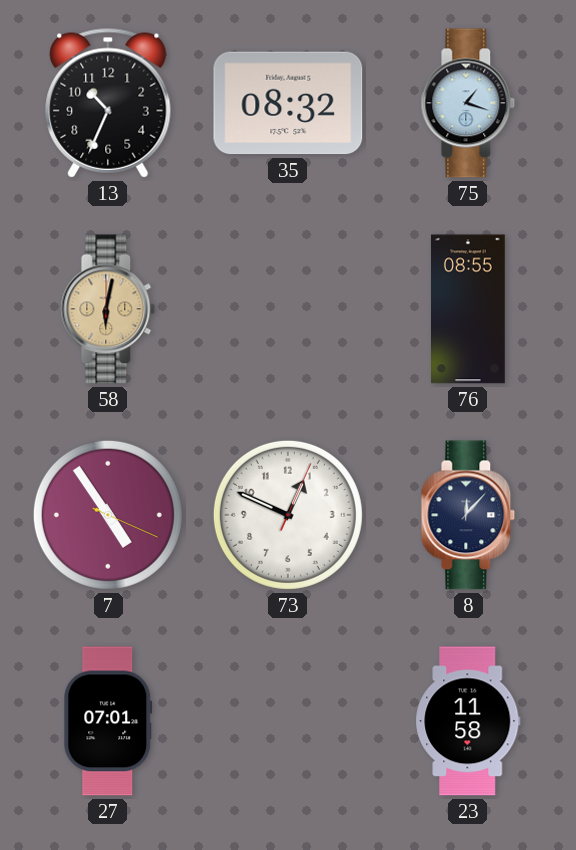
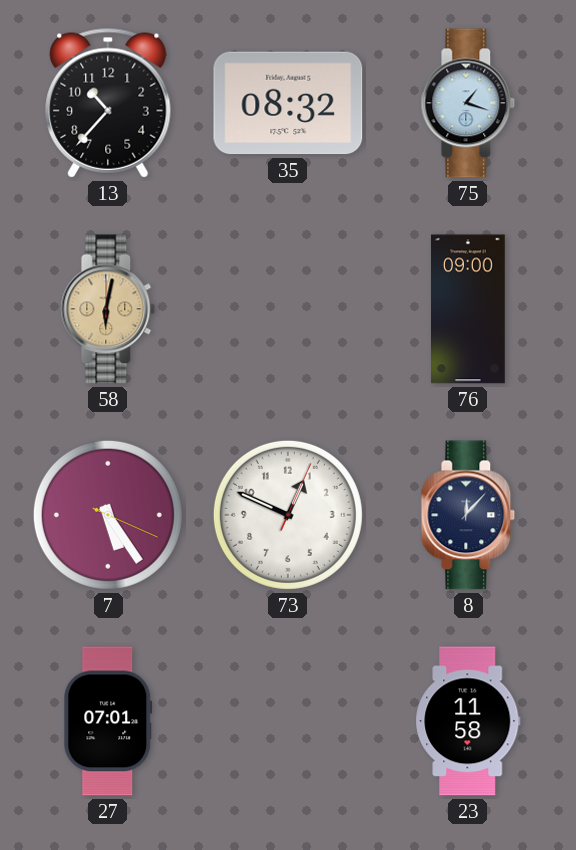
13: 10:34 -> 10:37 (108, 103)
76: 08:55 -> 09:00 (469, 309)
7: 4:54 -> 5:24 (108, 515)
